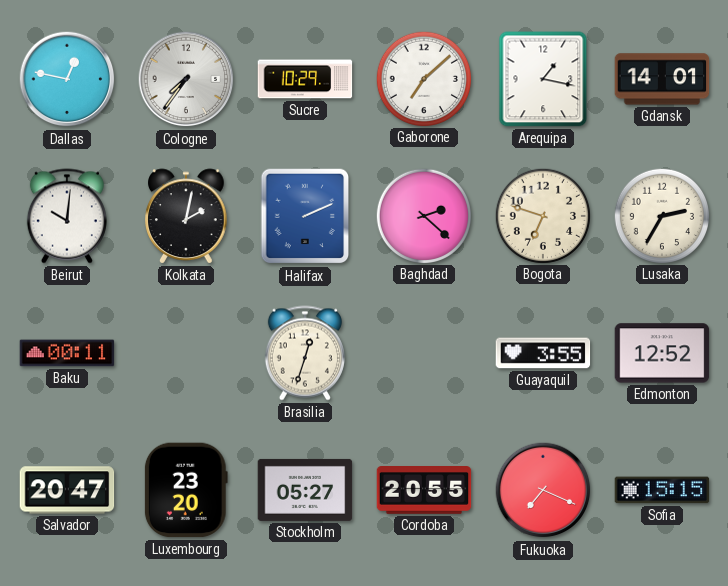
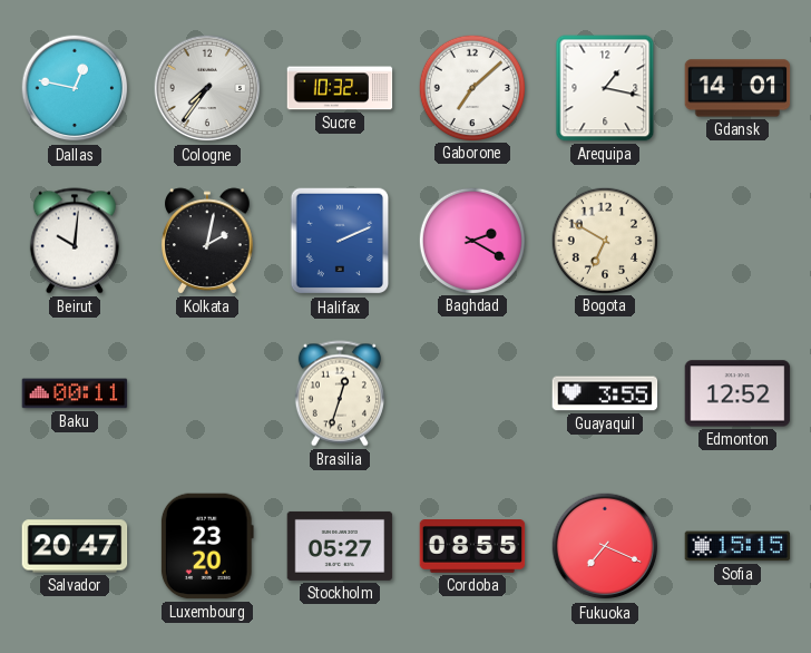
Sucre: 10:29 -> 10:32 (340, 88)
Baghdad: 2:22 -> 2:20 (471, 240)
Bogota: 6:48 -> 6:50 (604, 240)
Lusaka: 2:35 -> none (661, 215)
Cordoba: 20:55 -> 08:55 (472, 547)
